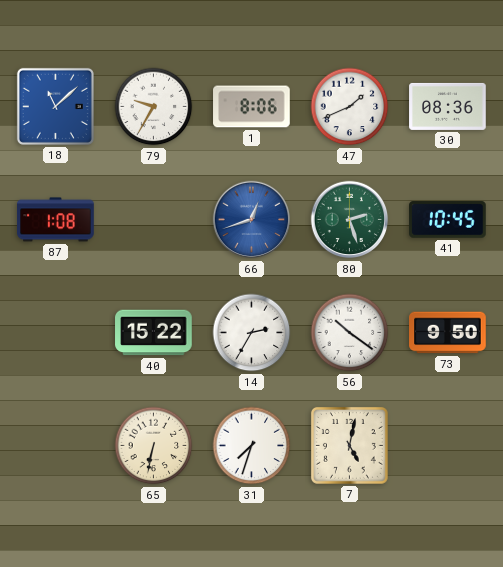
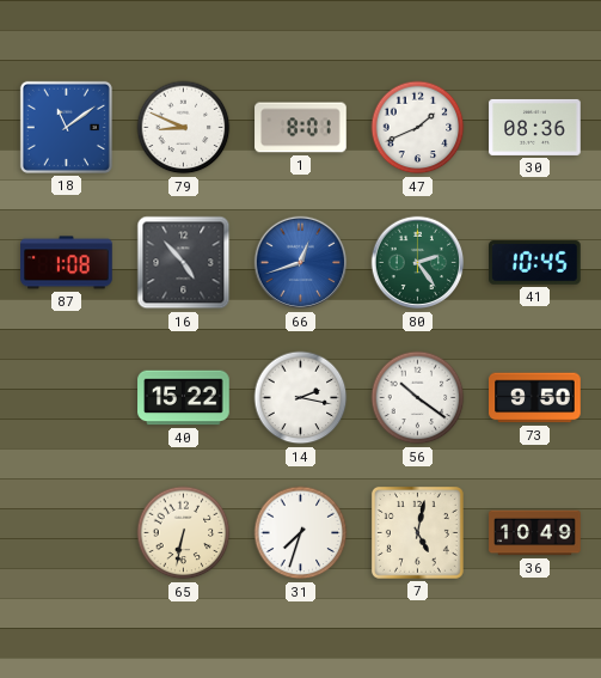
18: 11:08 -> 11:09 (66, 127)
79: 9:35 -> 8:49 (184, 128)
1: 8:06 -> 8:01 (301, 128)
16: none -> 4:53 (184, 263)
80: 2:27 -> 2:24 (418, 263)
14: 2:35 -> 2:17 (301, 398)
36: none -> 10:49 (535, 533)
